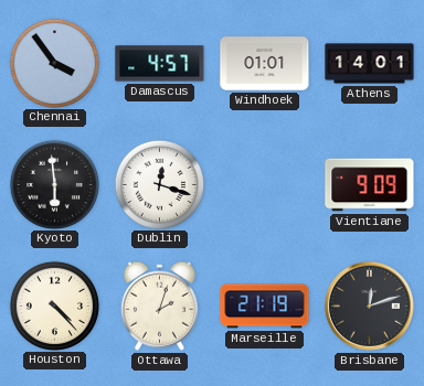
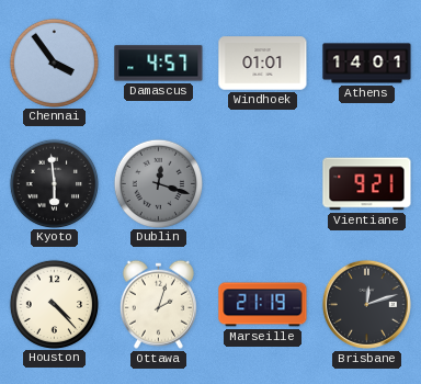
Dublin dial: white -> grey (158, 183)
Vientiane: 9:09 -> 9:21 (367, 184)
